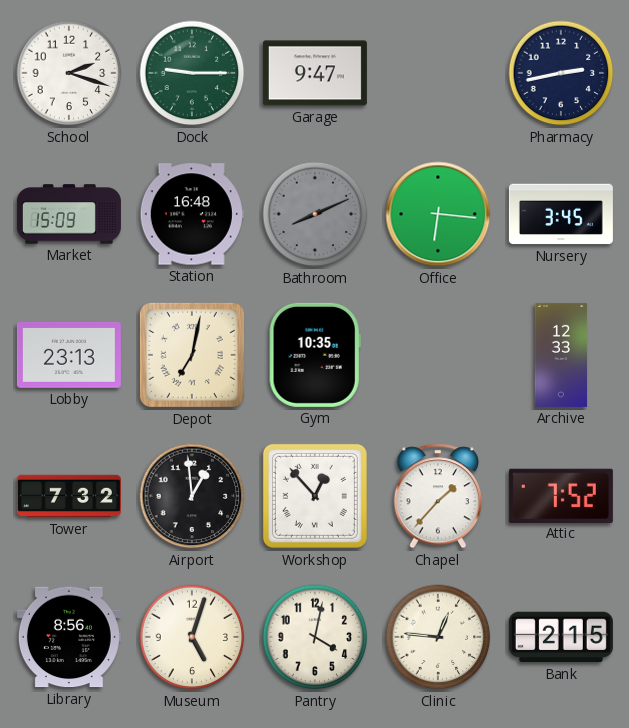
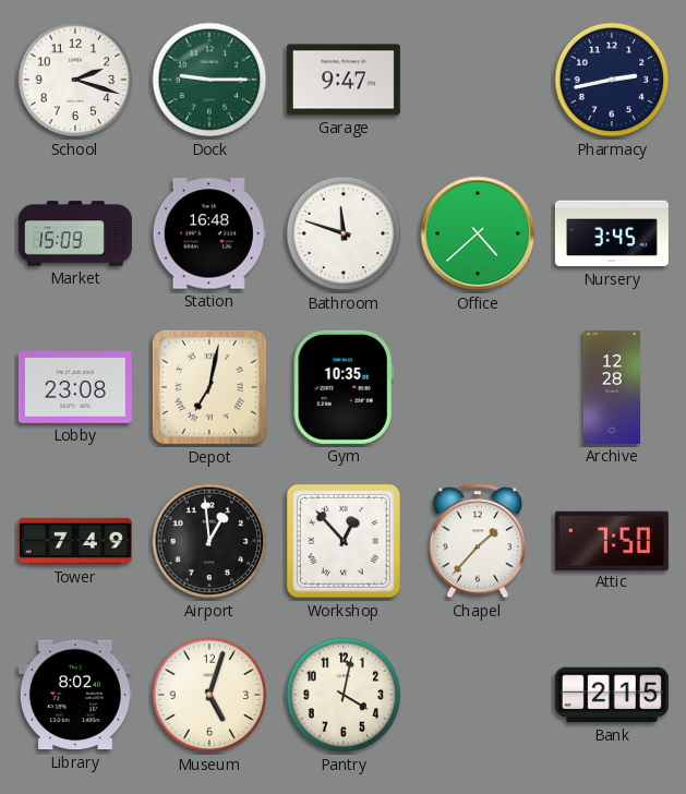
Bathroom: 8:11 -> 11:48 (344, 233)
Bathroom dial: grey -> white (344, 233)
Office: 6:16 -> 4:38 (478, 233)
Lobby: 23:13 -> 23:08 (75, 387)
Archive: 12:33 -> 12:28 (612, 387)
Tower: 7:32 -> 7:49 (75, 541)
Attic: 7:52 -> 7:50 (612, 540)
Library: 8:56 -> 8:02 (75, 695)
Clinic: 12:46 -> none (438, 637)
